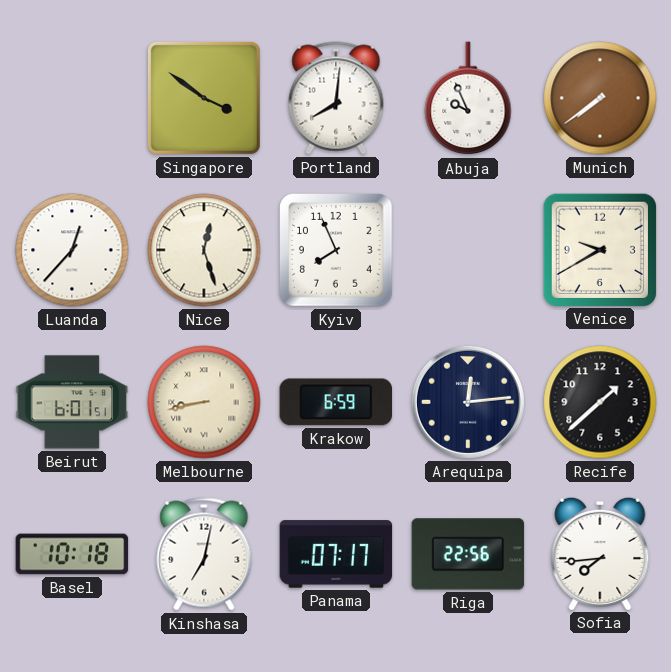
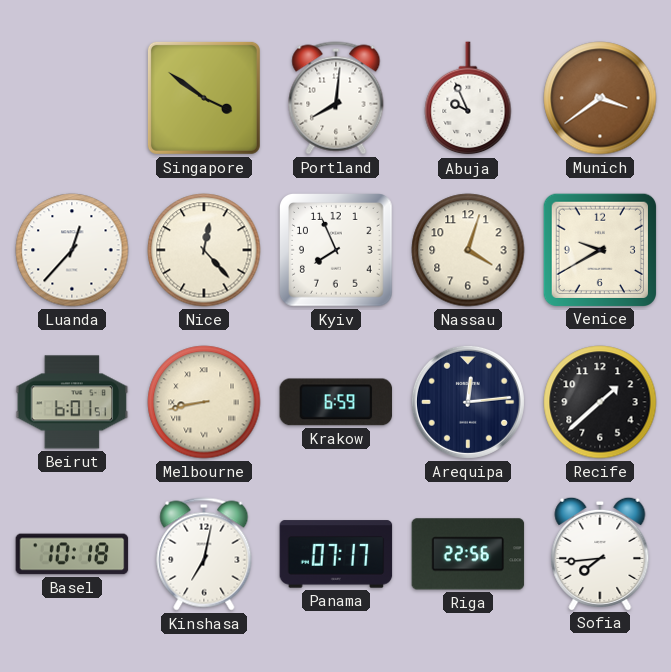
Munich: 7:39 -> 3:39 (600, 98)
Nice: 12:27 -> 12:23 (204, 250)
Nassau: none -> 4:03 (468, 250)
